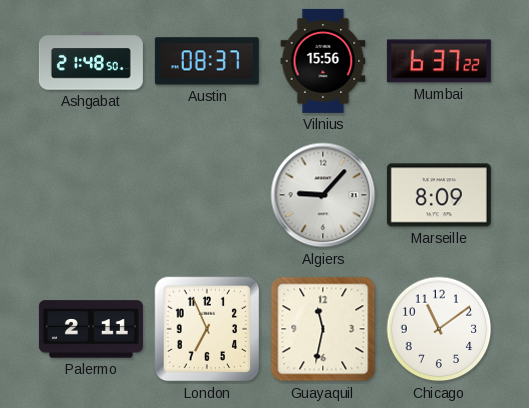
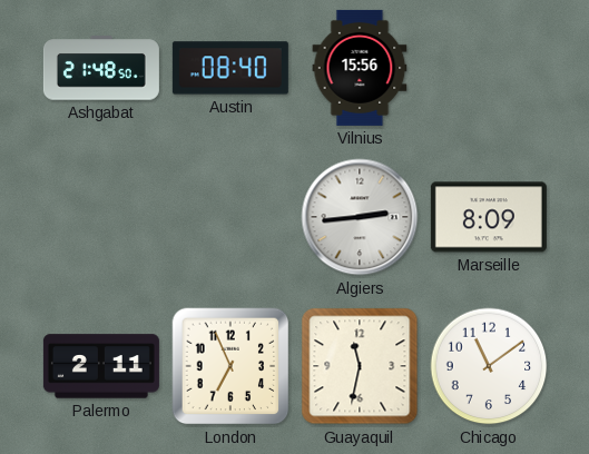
Austin: 08:37 -> 08:40 (230, 68)
Mumbai: 6:37 -> none (439, 61)
Algiers: 9:07 -> 2:44 (360, 217)
